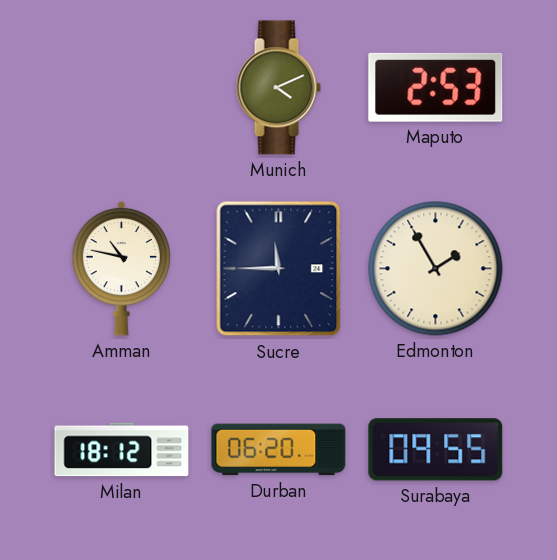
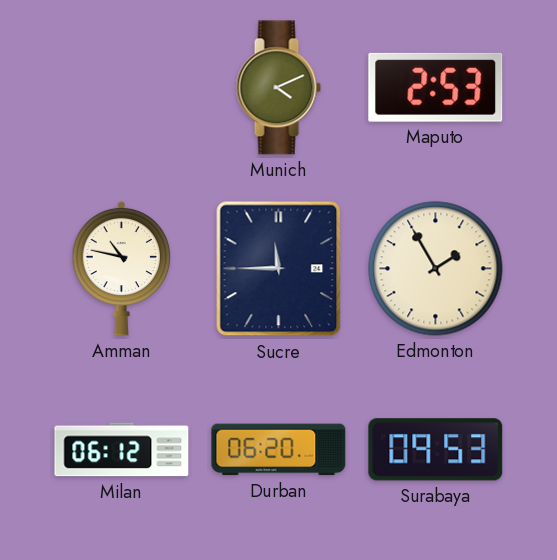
Milan: 18:12 -> 06:12 (122, 450)
Surabaya: 09:55 -> 09:53 (436, 450)
